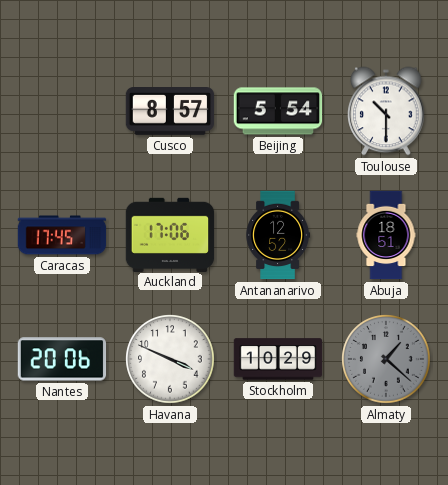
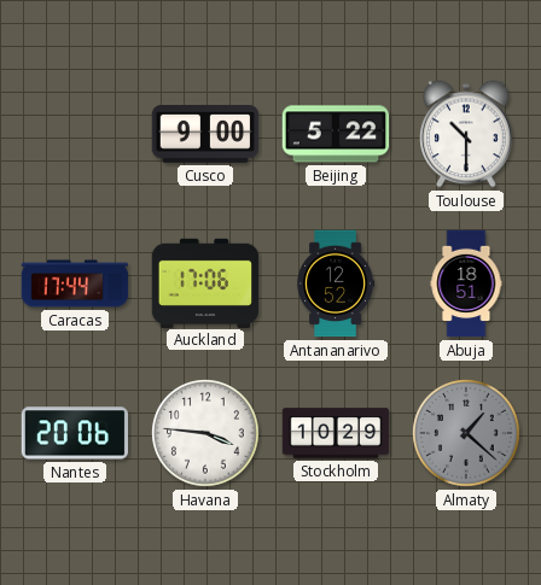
Cusco: 8:57 -> 9:00 (205, 135)
Beijing: 5:54 -> 5:22 (336, 134)
Caracas: 17:45 -> 17:44 (75, 283)
Havana: 3:49 -> 3:46 (205, 433)
